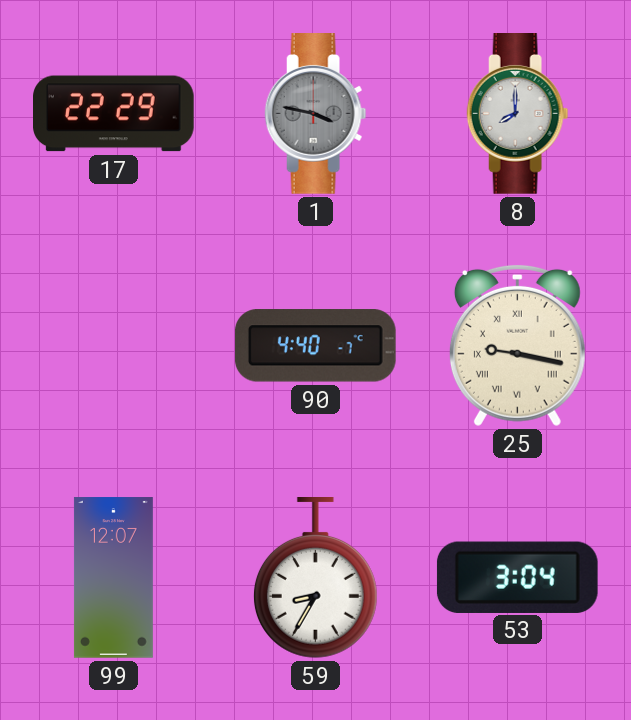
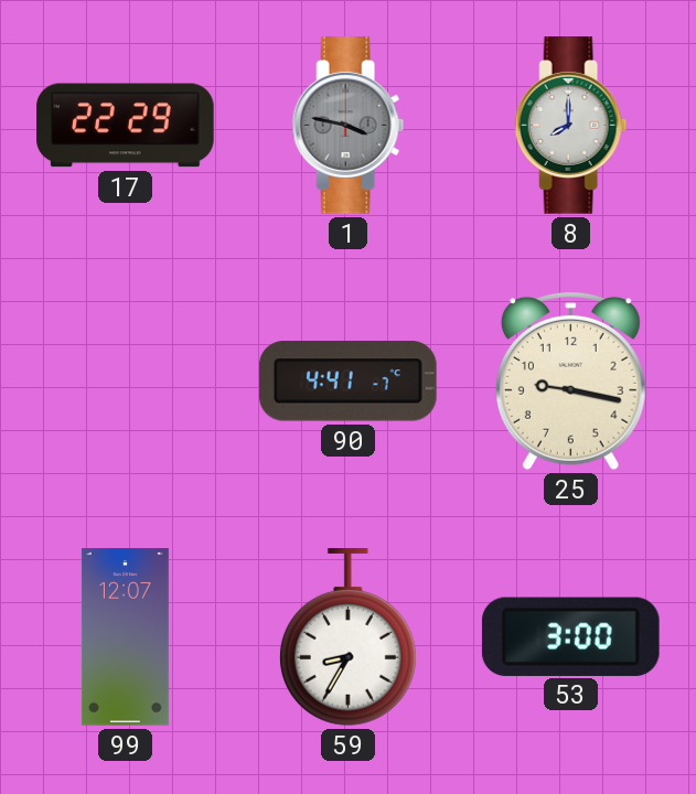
90: 4:40 -> 4:41 (347, 382)
25 numerals: Roman -> Arabic (570, 380)
53: 3:04 -> 3:00 (570, 636)
